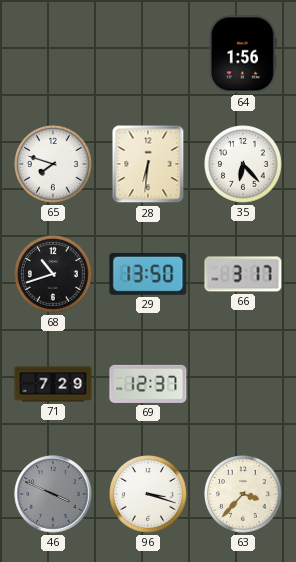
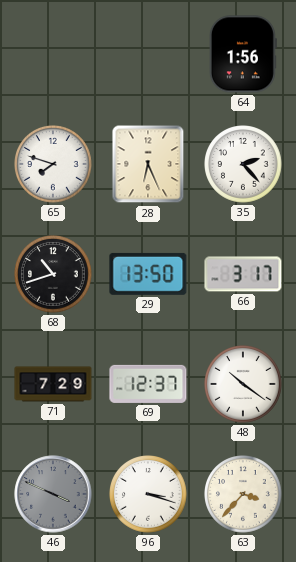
28: 6:31 -> 6:26 (148, 164)
35: 6:23 -> 2:23 (244, 165)
48: none -> 10:21 (244, 385)
